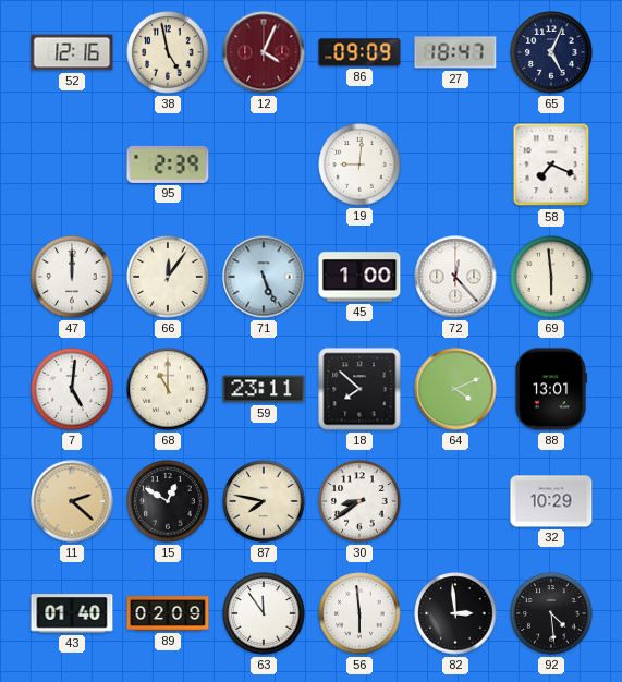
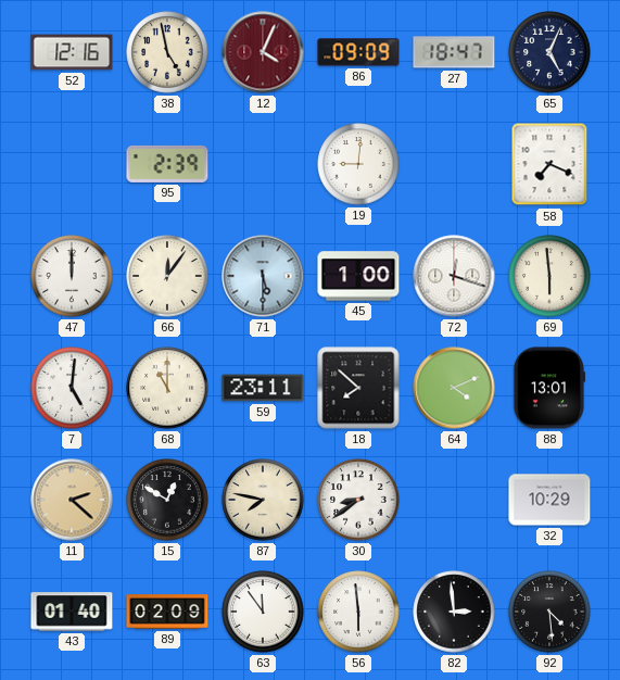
71: 5:26 -> 5:30 (263, 276)
72: 12:23 -> 12:18 (454, 276)
